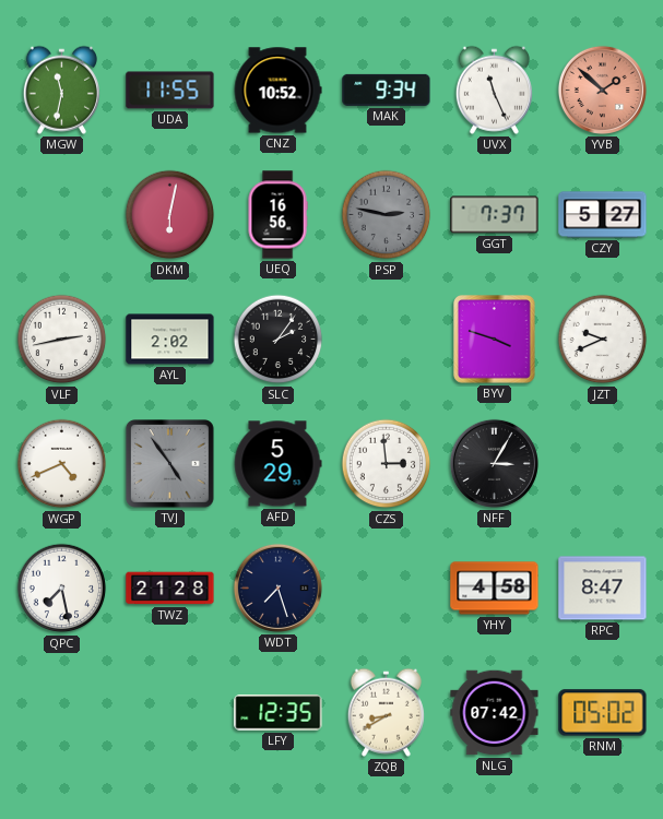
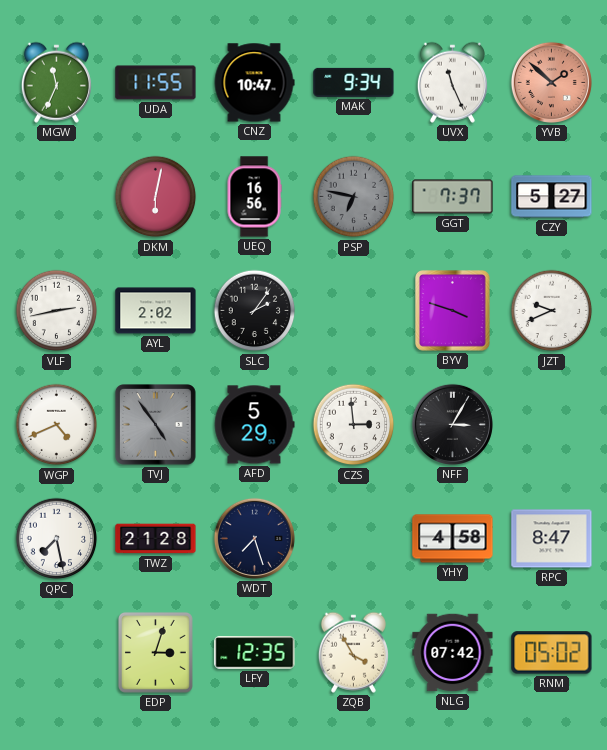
MGW: 11:32 -> 11:34 (56, 82)
CNZ: 10:52 -> 10:47 (254, 83)
PSP: 2:47 -> 6:47 (354, 197)
EDP: none -> 3:03 (155, 652)
ZQB: 8:40 -> 3:55 (353, 652)
